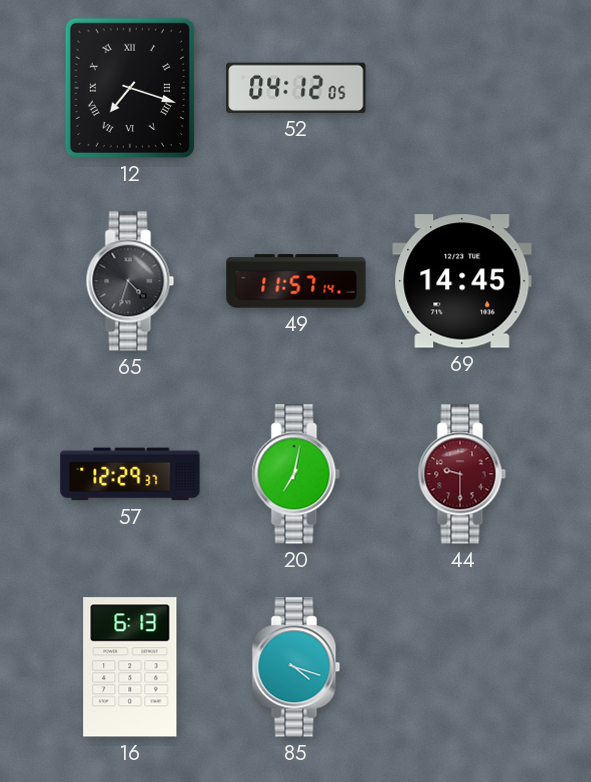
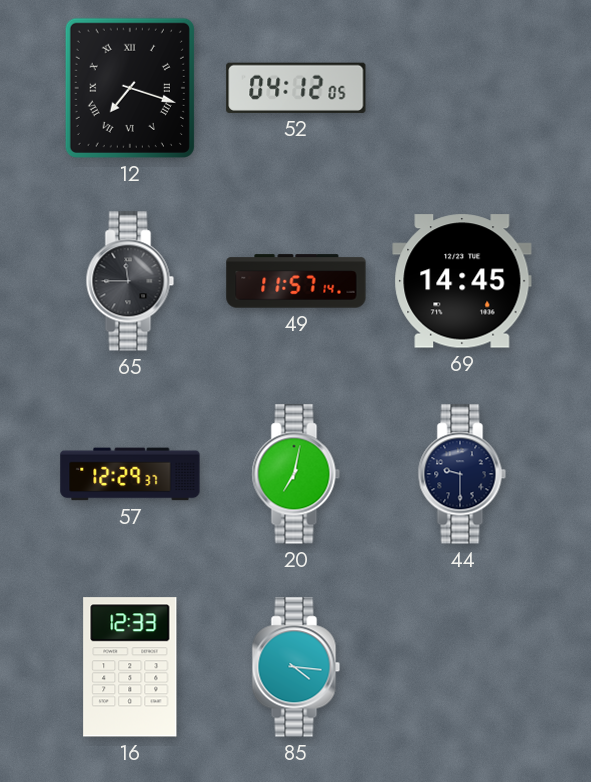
65: 4:33 -> 11:45 (130, 281)
44 dial: burgundy -> navy (462, 474)
16: 6:13 -> 12:33 (130, 667)
85: 4:18 -> 4:16 (296, 667)
